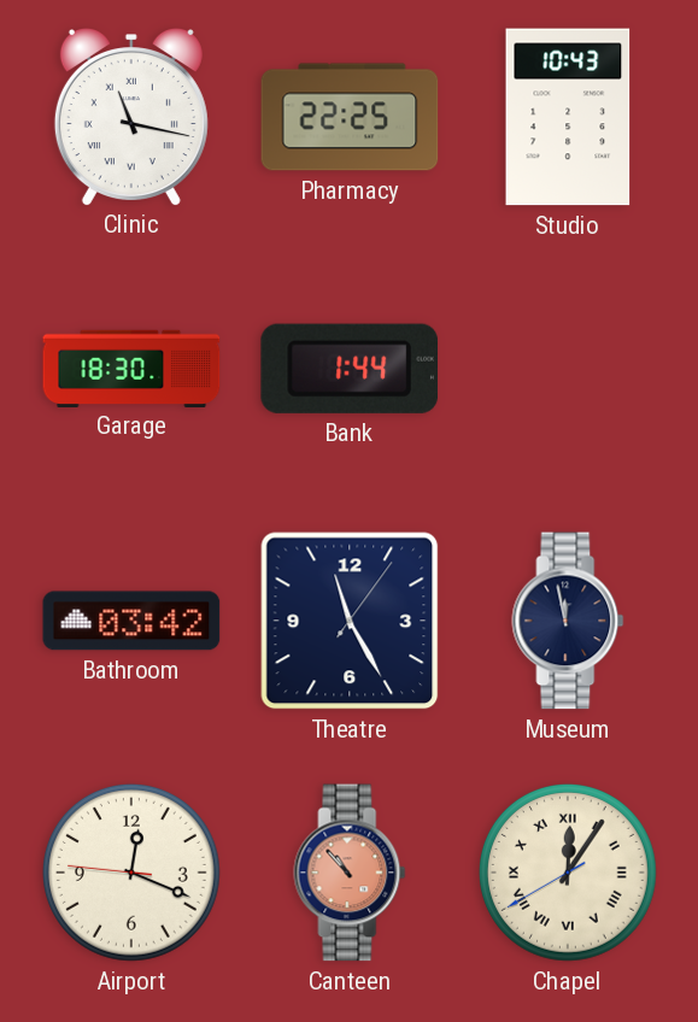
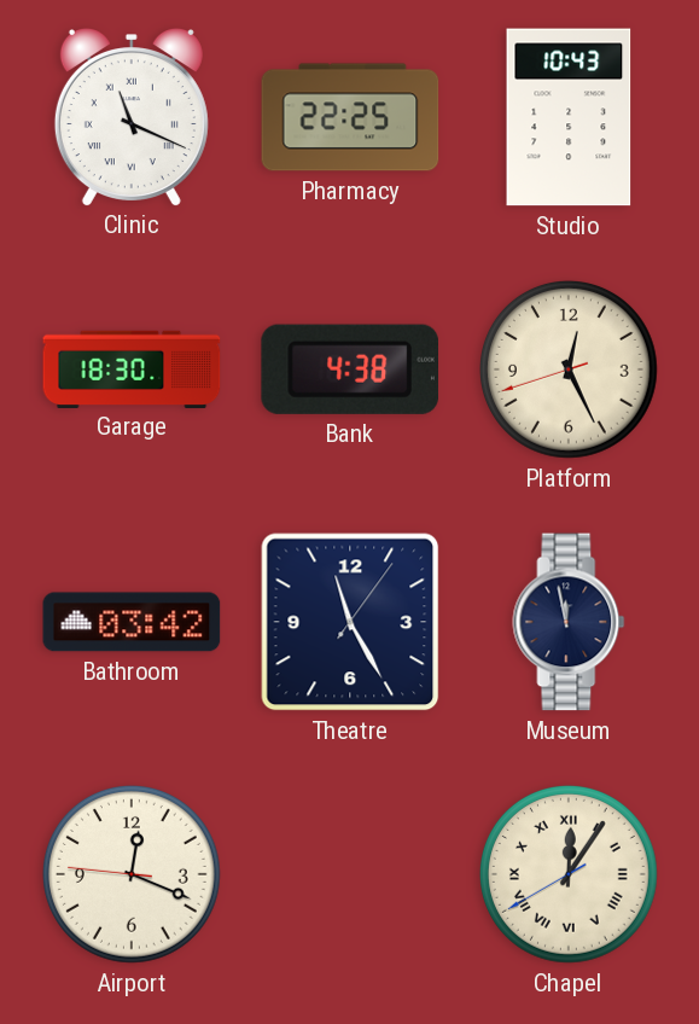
Clinic: 11:17 -> 11:19 (132, 117)
Bank: 1:44 -> 4:38 (349, 370)
Platform: none -> 12:25 (569, 370)
Canteen: 10:53 -> none (350, 873)
